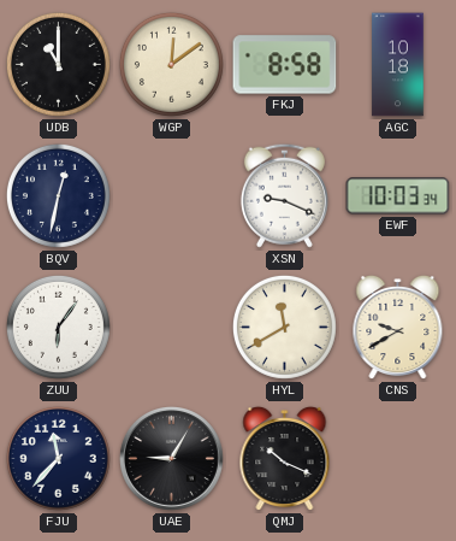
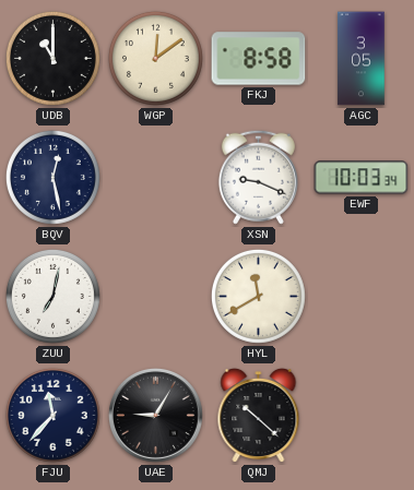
AGC: 10:18 -> 3:05 (362, 59)
BQV: 12:32 -> 12:28 (52, 177)
ZUU: 6:06 -> 7:02 (52, 296)
CNS: 9:40 -> none (398, 328)
QMJ: 10:19 -> 10:22 (259, 416)
